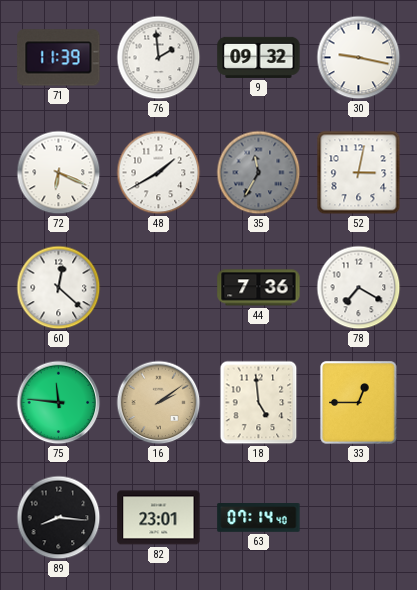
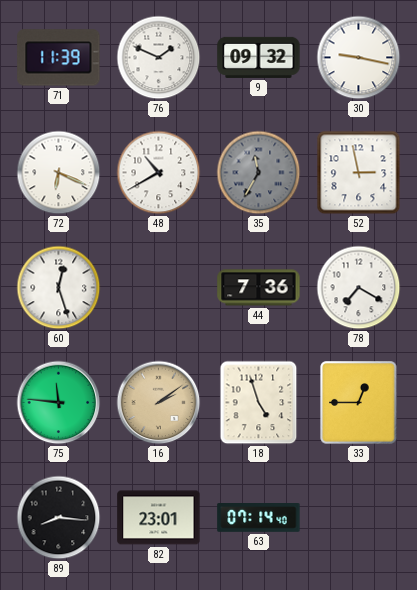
76: 1:59 -> 1:49 (159, 58)
48: 1:40 -> 10:40 (159, 173)
52: 3:02 -> 2:58 (359, 173)
60: 12:22 -> 12:27 (59, 288)
18: 4:59 -> 4:57 (259, 403)
